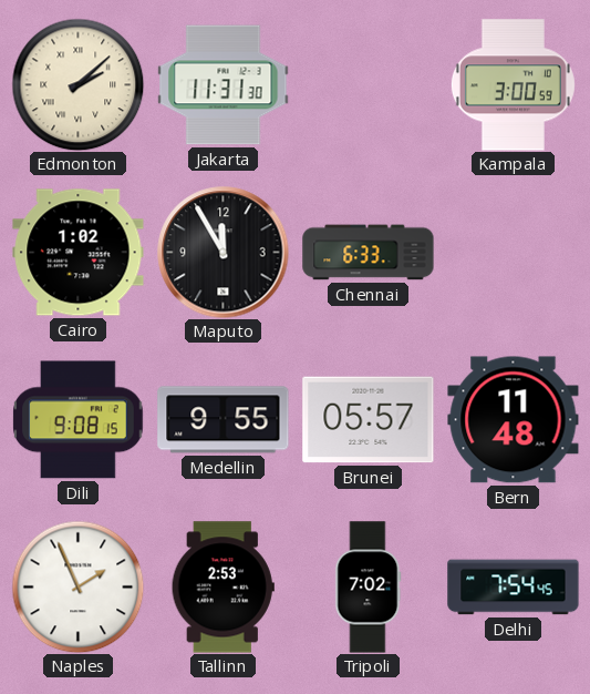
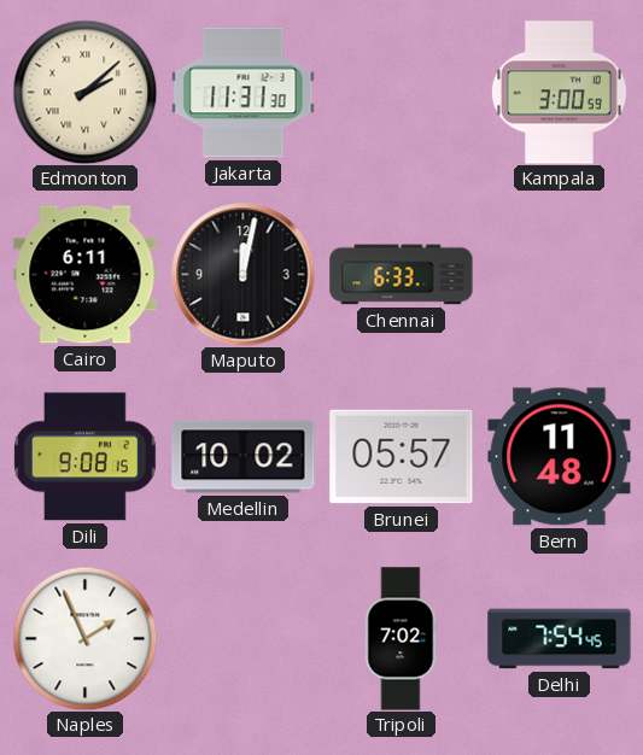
Cairo: 1:02 -> 6:11 (86, 275)
Maputo: 11:55 -> 12:02 (244, 275)
Medellin: 9:55 -> 10:02 (244, 457)
Tallinn: 2:53 -> none (222, 588)
